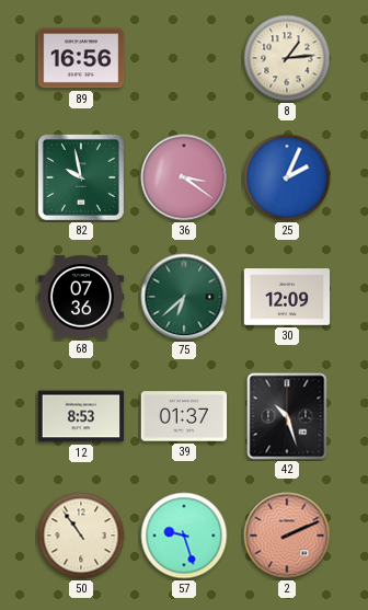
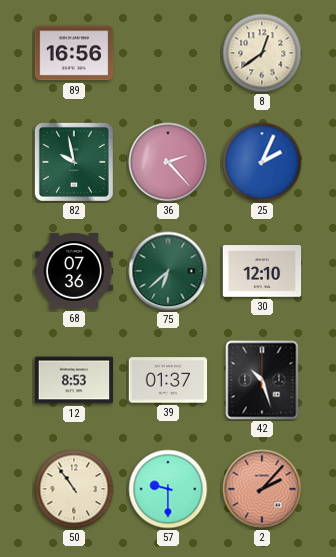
8: 1:14 -> 12:39 (262, 53)
36: 3:21 -> 2:23 (168, 162)
30: 12:09 -> 12:10 (262, 271)
57: 9:27 -> 9:30 (168, 489)
2: 2:11 -> 2:07 (262, 489)
